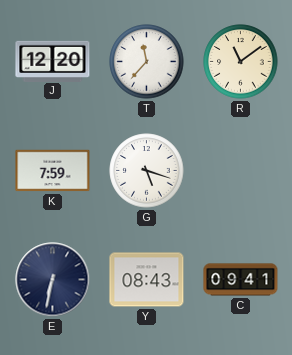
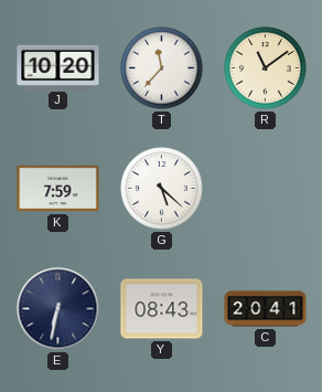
J: 12:20 -> 10:20 (58, 67)
G: 5:18 -> 5:22 (162, 189)
C: 09:41 -> 20:41 (266, 309)
